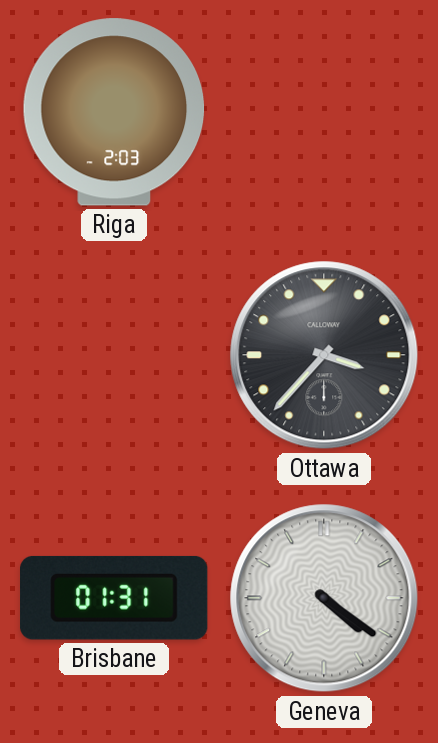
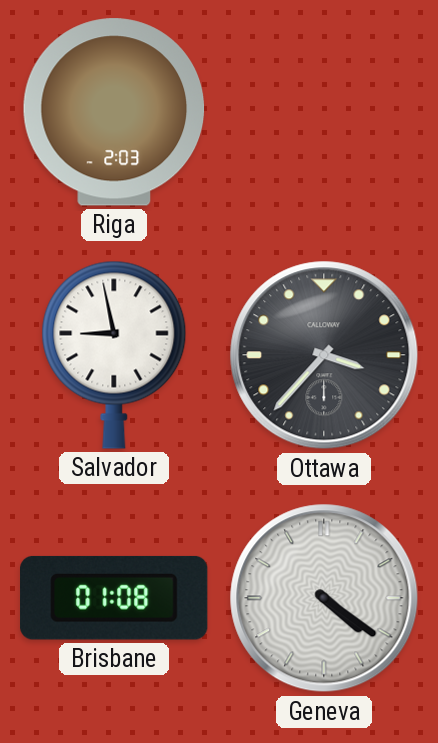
Salvador: none -> 8:58 (114, 355)
Brisbane: 01:31 -> 01:08 (114, 598)
